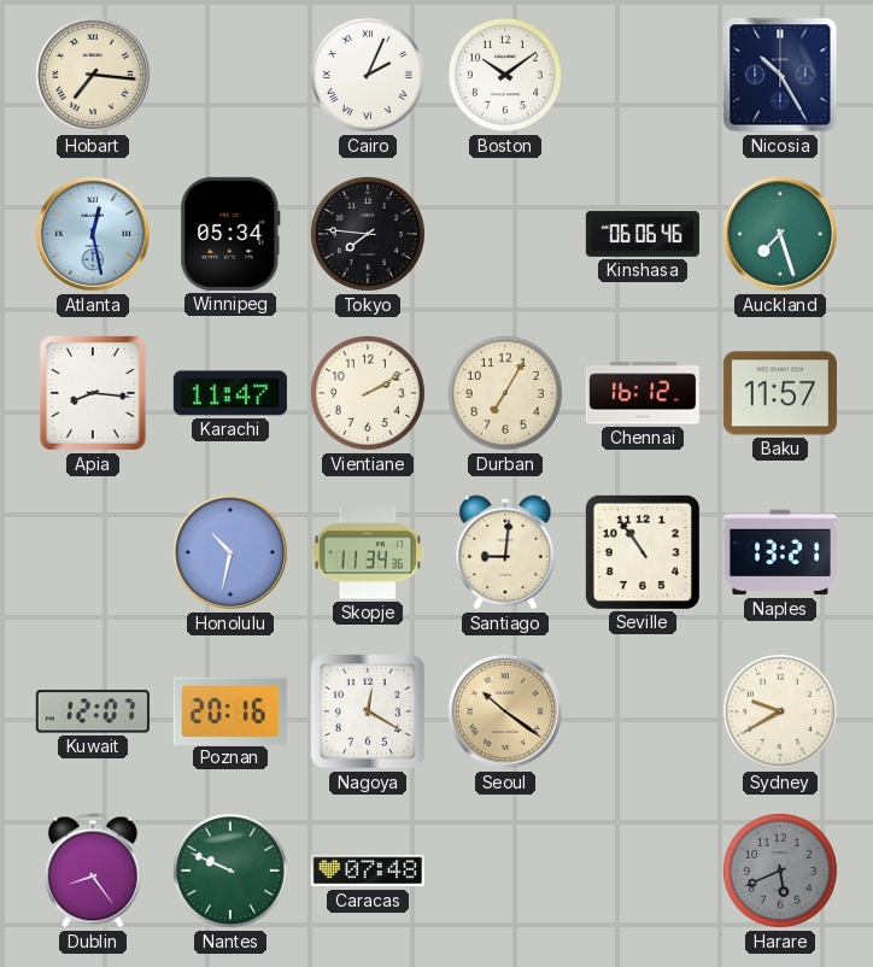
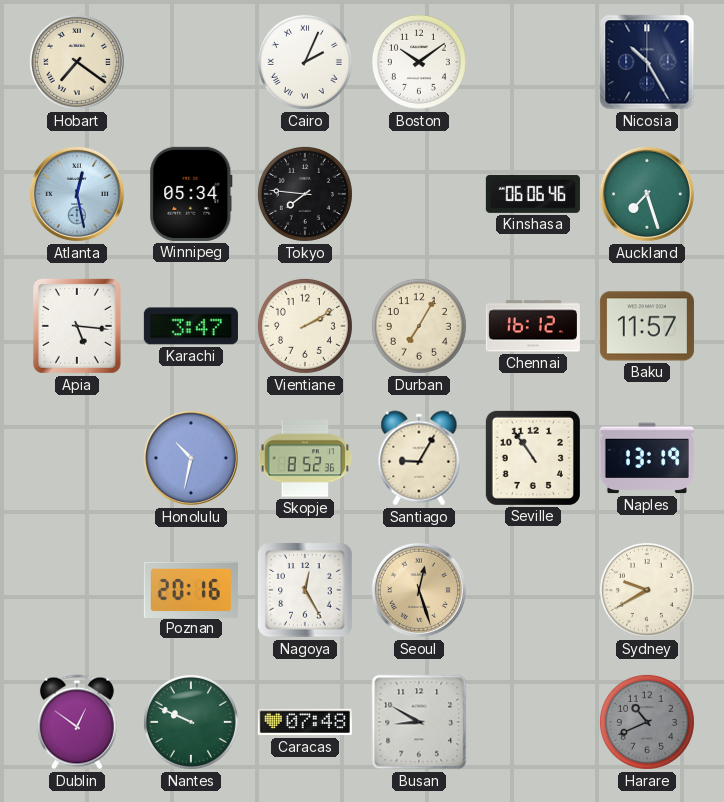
Hobart: 7:16 -> 7:21 (77, 62)
Apia: 8:16 -> 5:16 (77, 326)
Karachi: 11:47 -> 3:47 (191, 326)
Skopje: 11:34 -> 8:52 (305, 458)
Santiago: 9:01 -> 9:05 (419, 458)
Naples: 13:21 -> 13:19 (647, 458)
Kuwait: 12:07 -> none (93, 711)
Nagoya: 12:20 -> 12:25 (305, 590)
Seoul: 10:21 -> 12:27 (419, 590)
Dublin: 8:24 -> 12:51 (77, 722)
Busan: none -> 8:50 (419, 722)
Harare: 5:41 -> 10:41 (647, 722)
